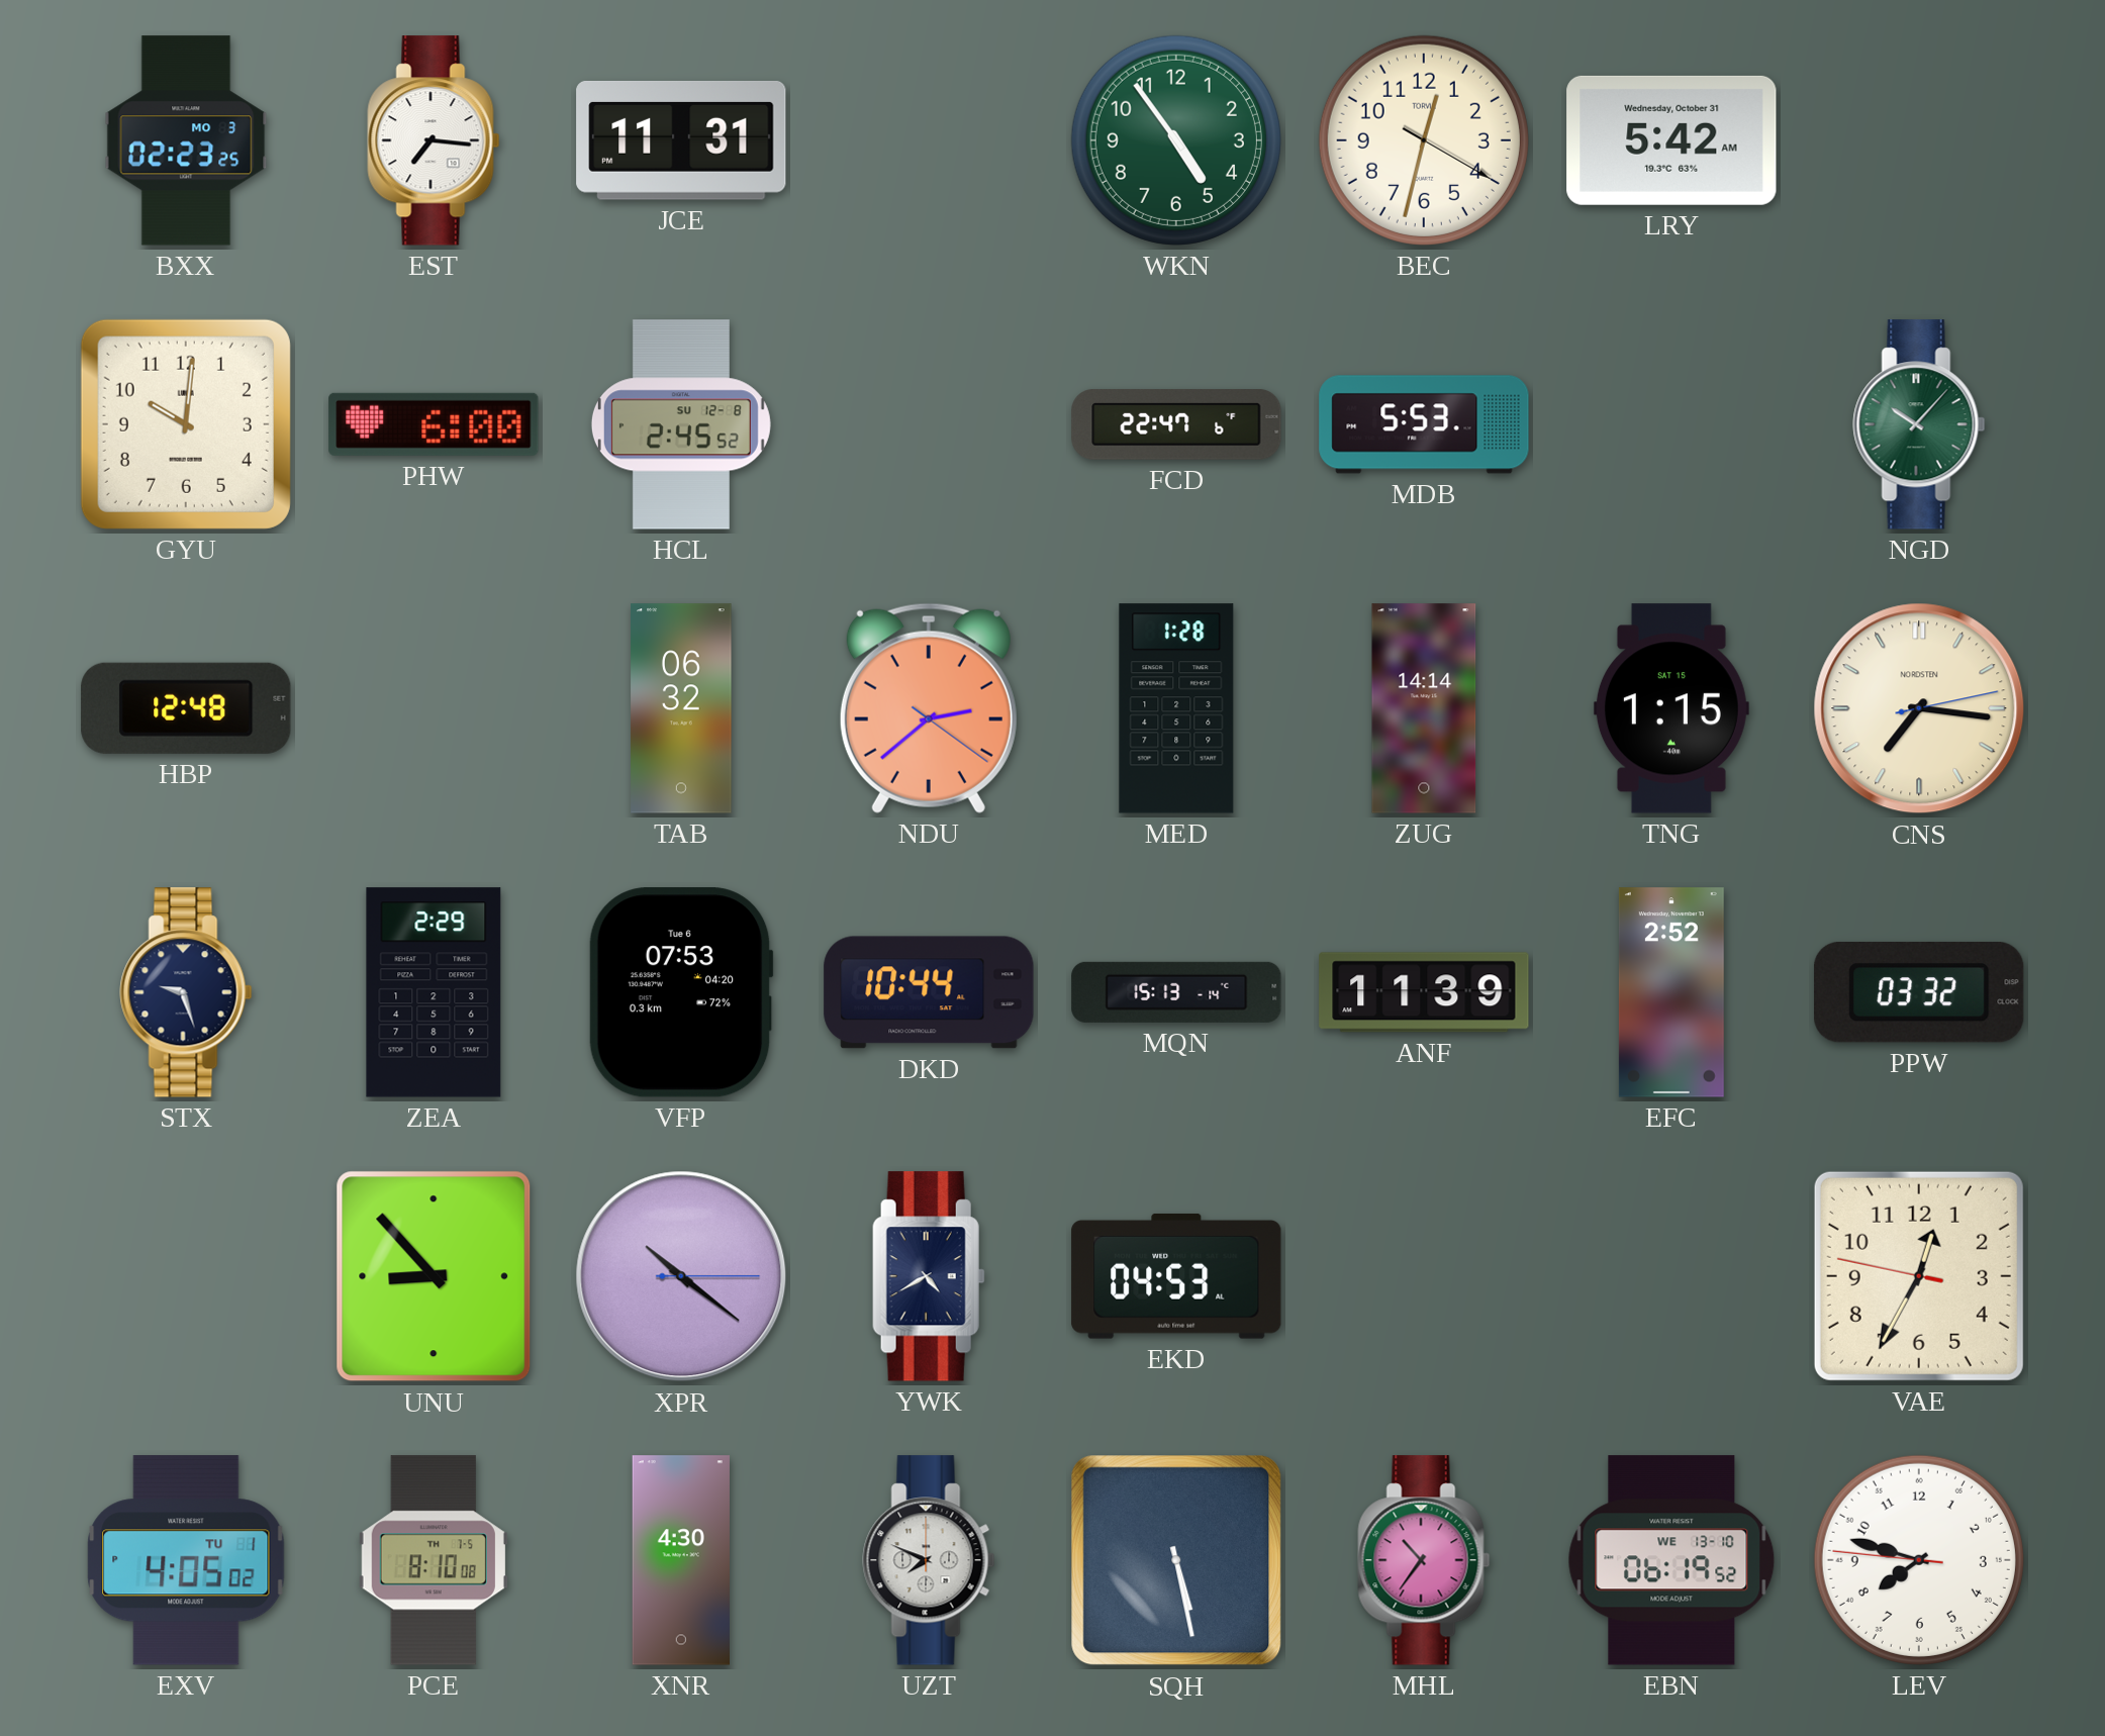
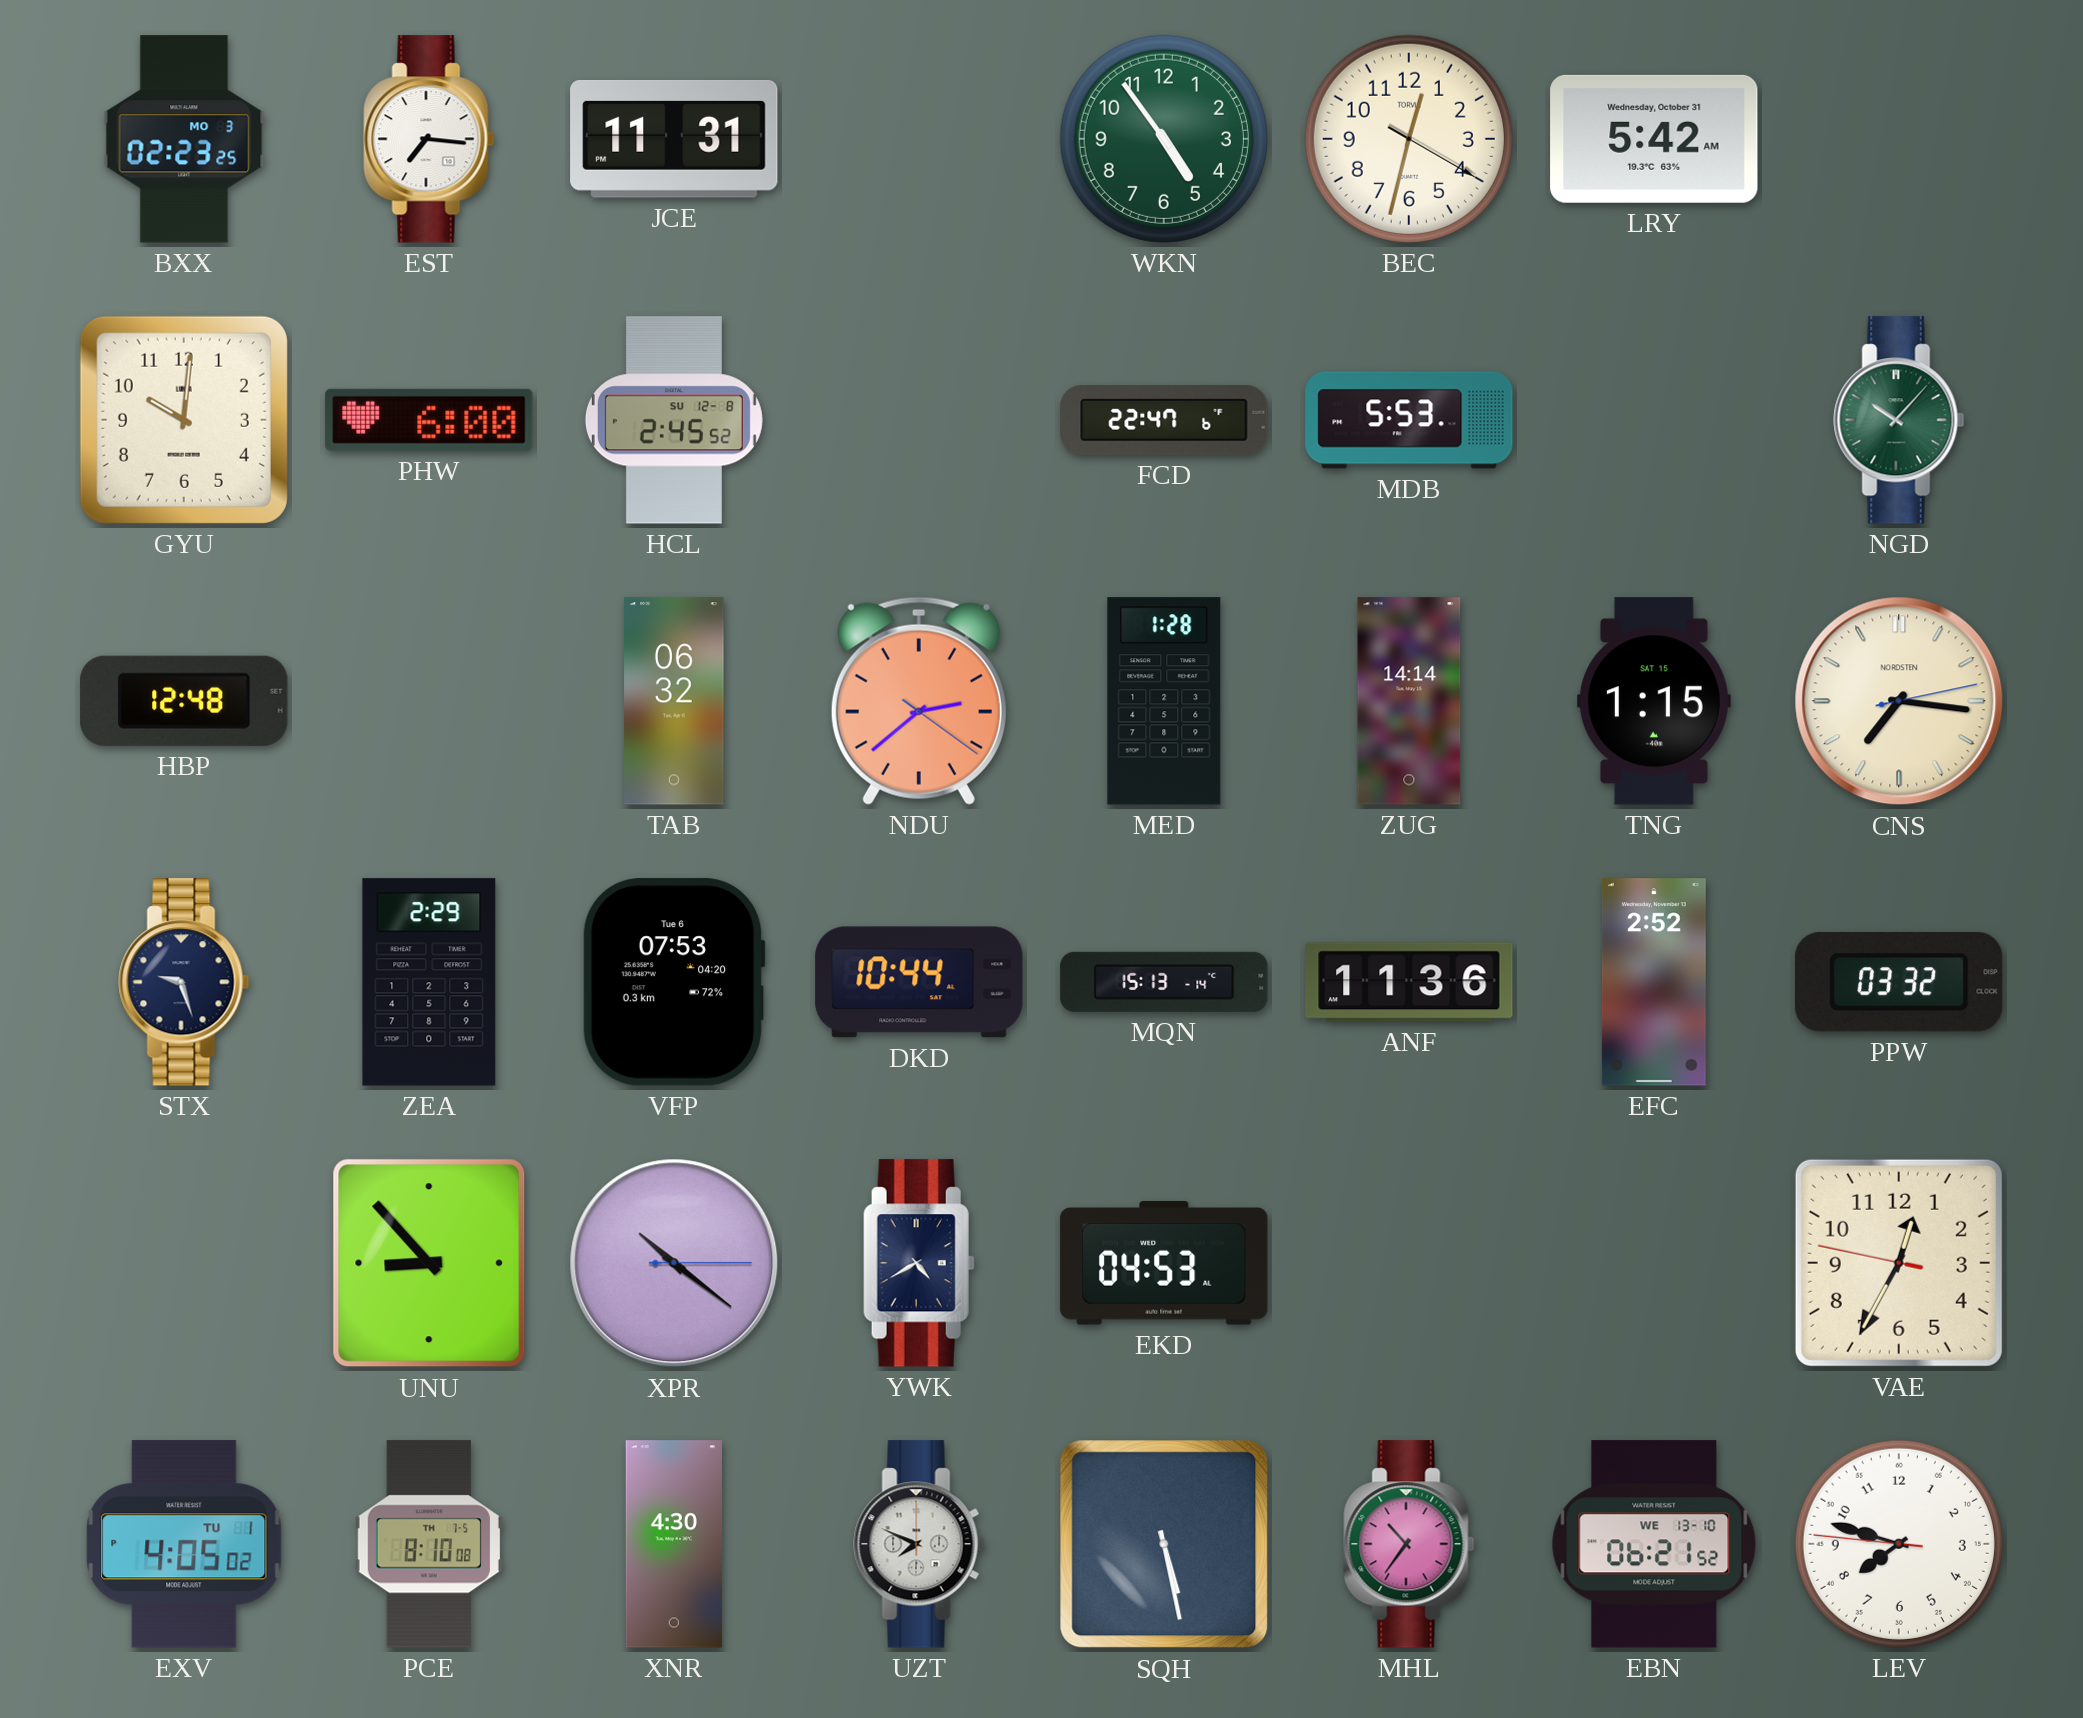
ANF: 11:39 -> 11:36 (1409, 982)
EBN: 06:19 -> 06:21 (1654, 1544)
